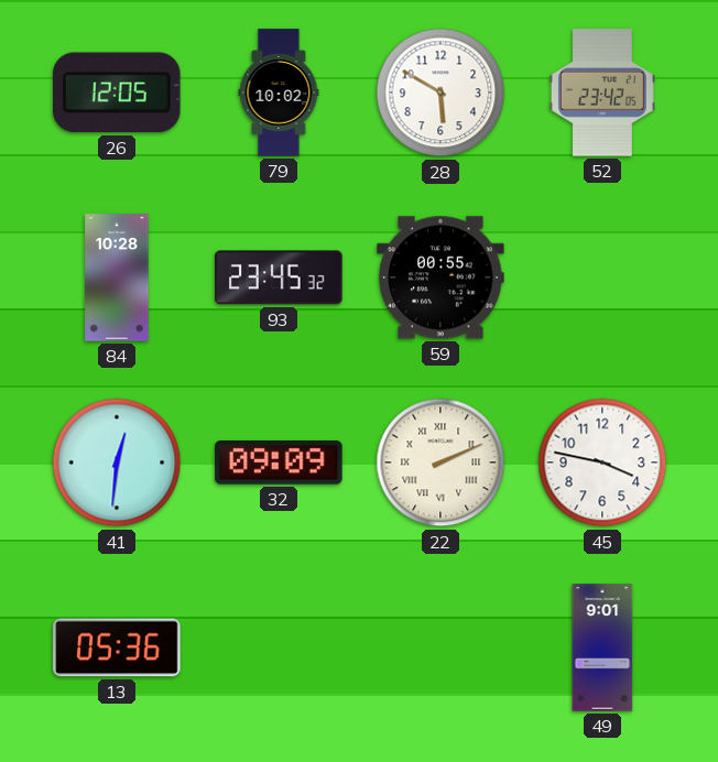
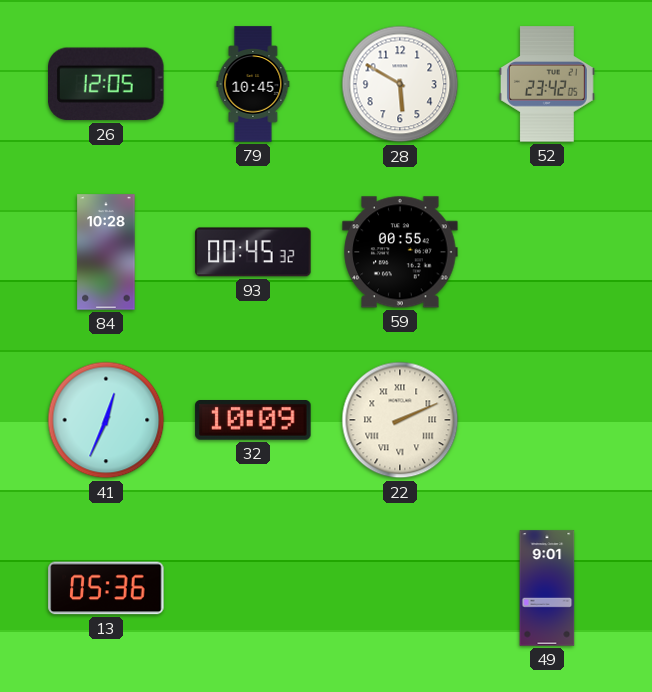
79: 10:02 -> 10:45 (253, 84)
93: 23:45 -> 00:45 (253, 252)
41: 12:31 -> 12:34 (106, 420)
32: 09:09 -> 10:09 (253, 421)
45: 3:47 -> none (602, 462)
